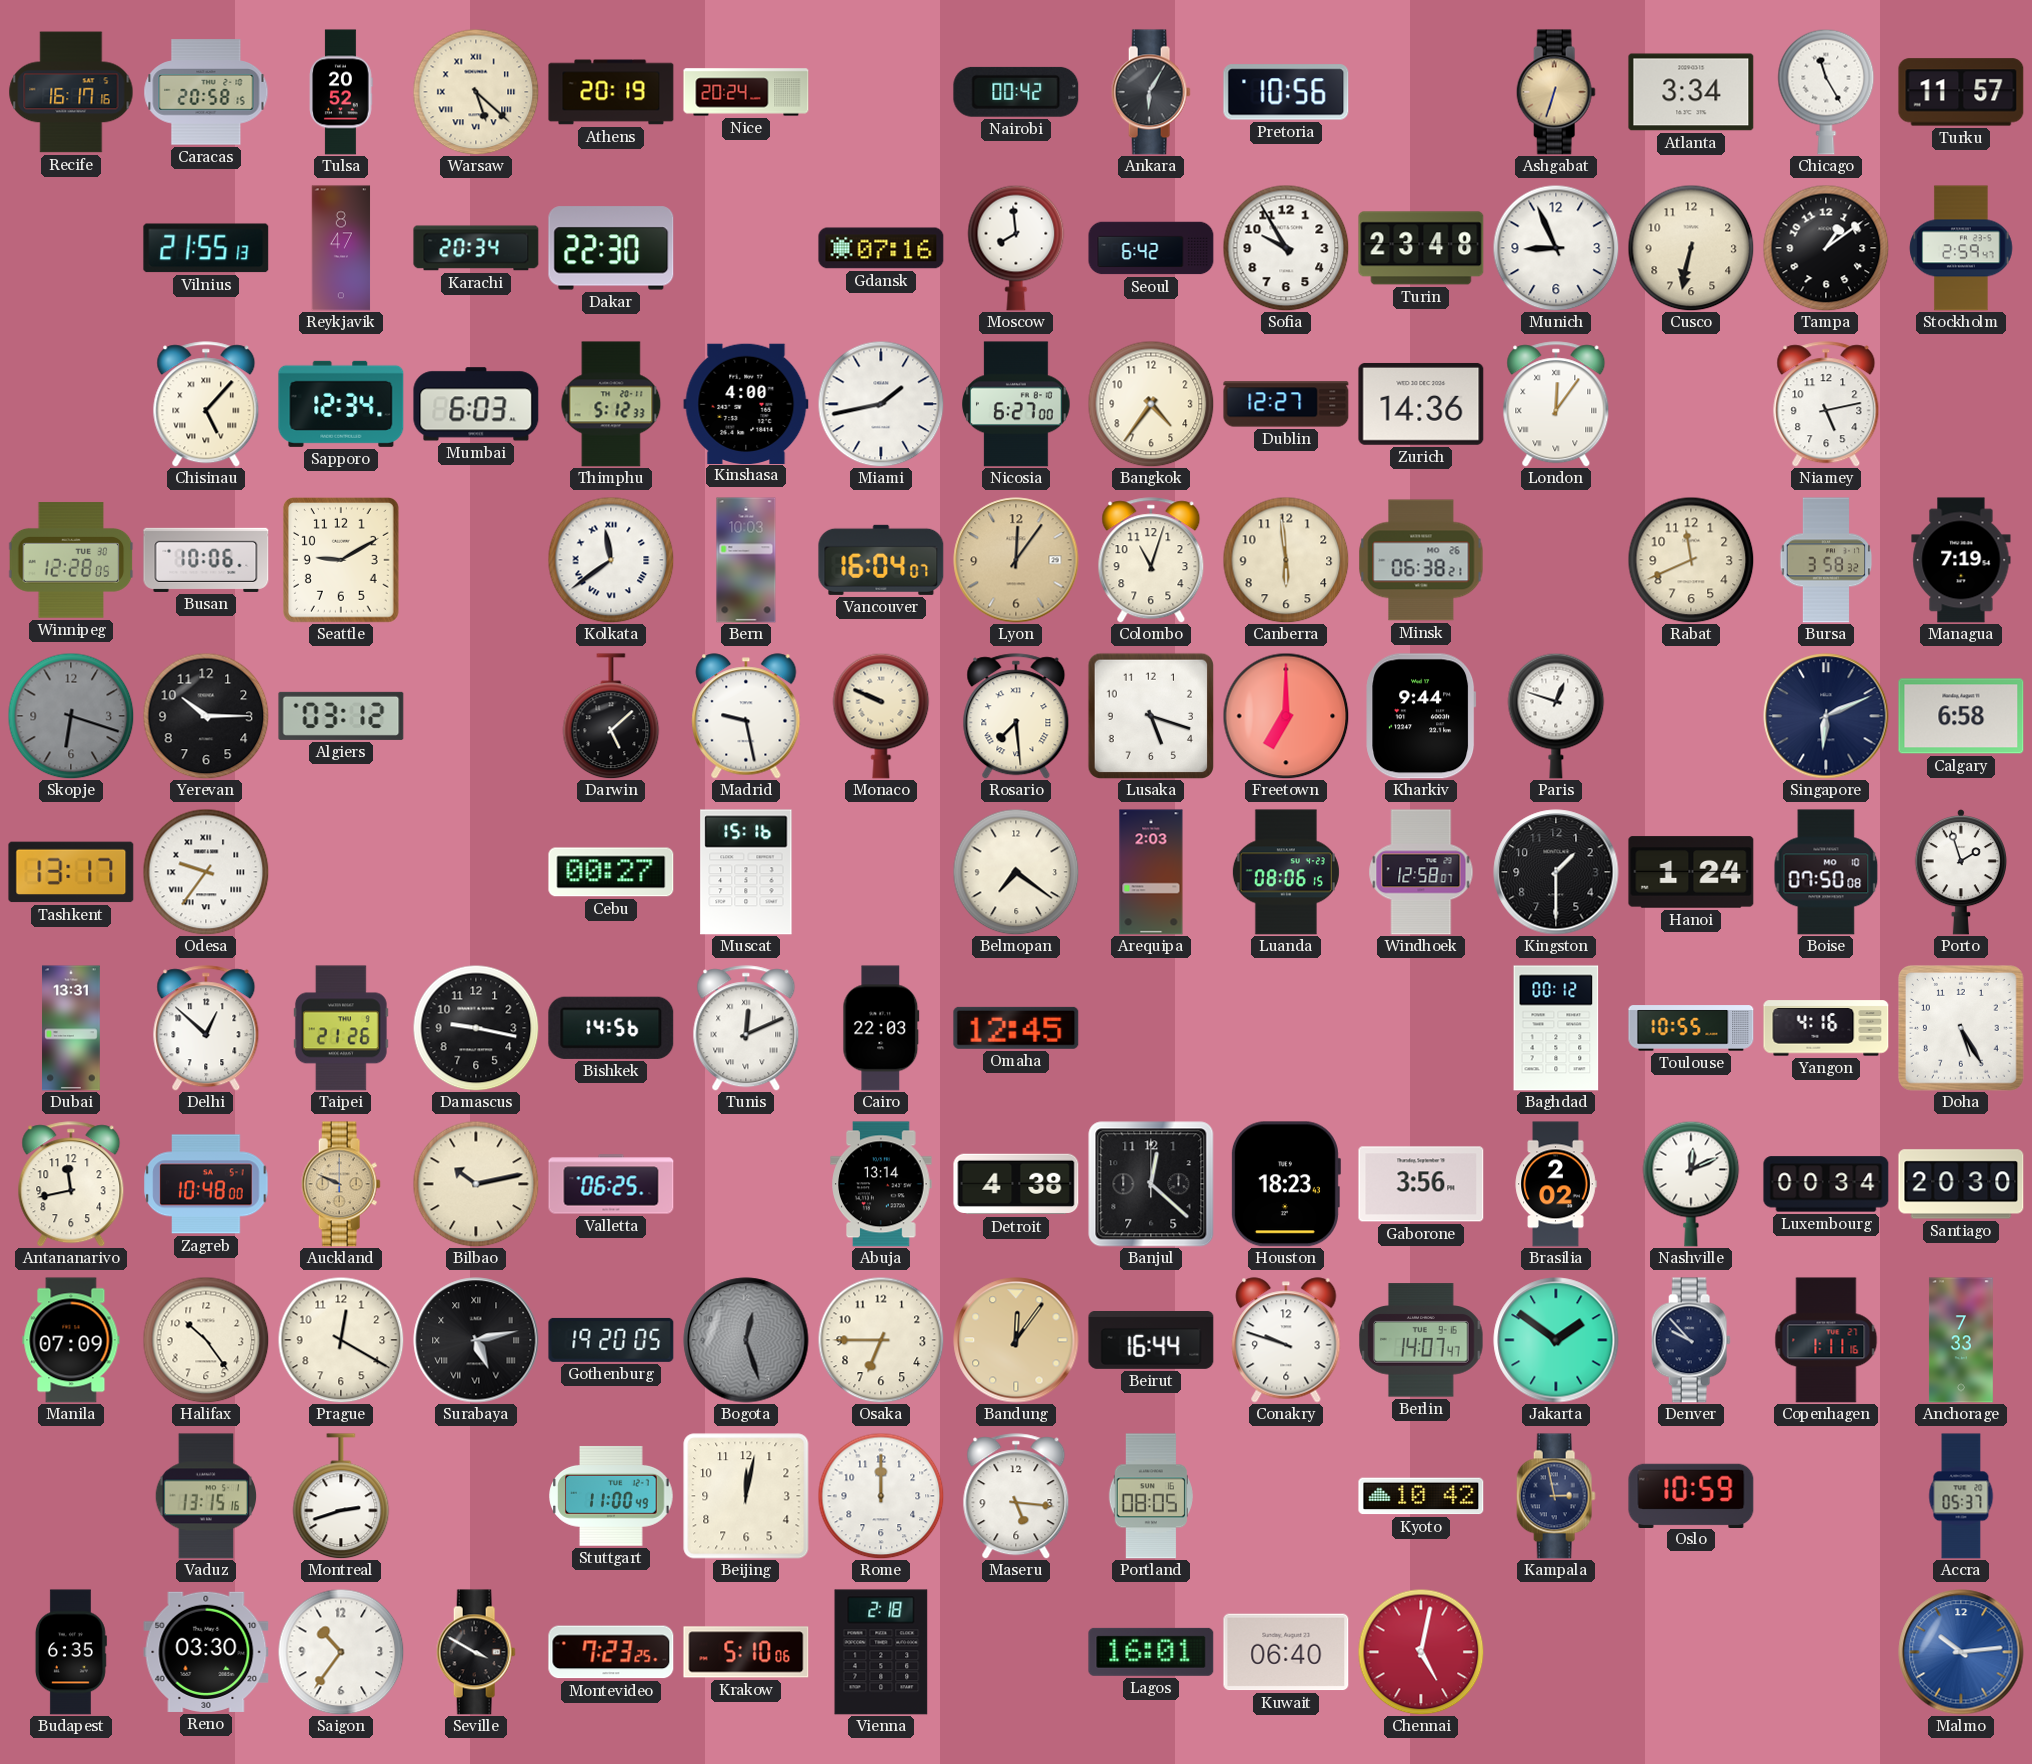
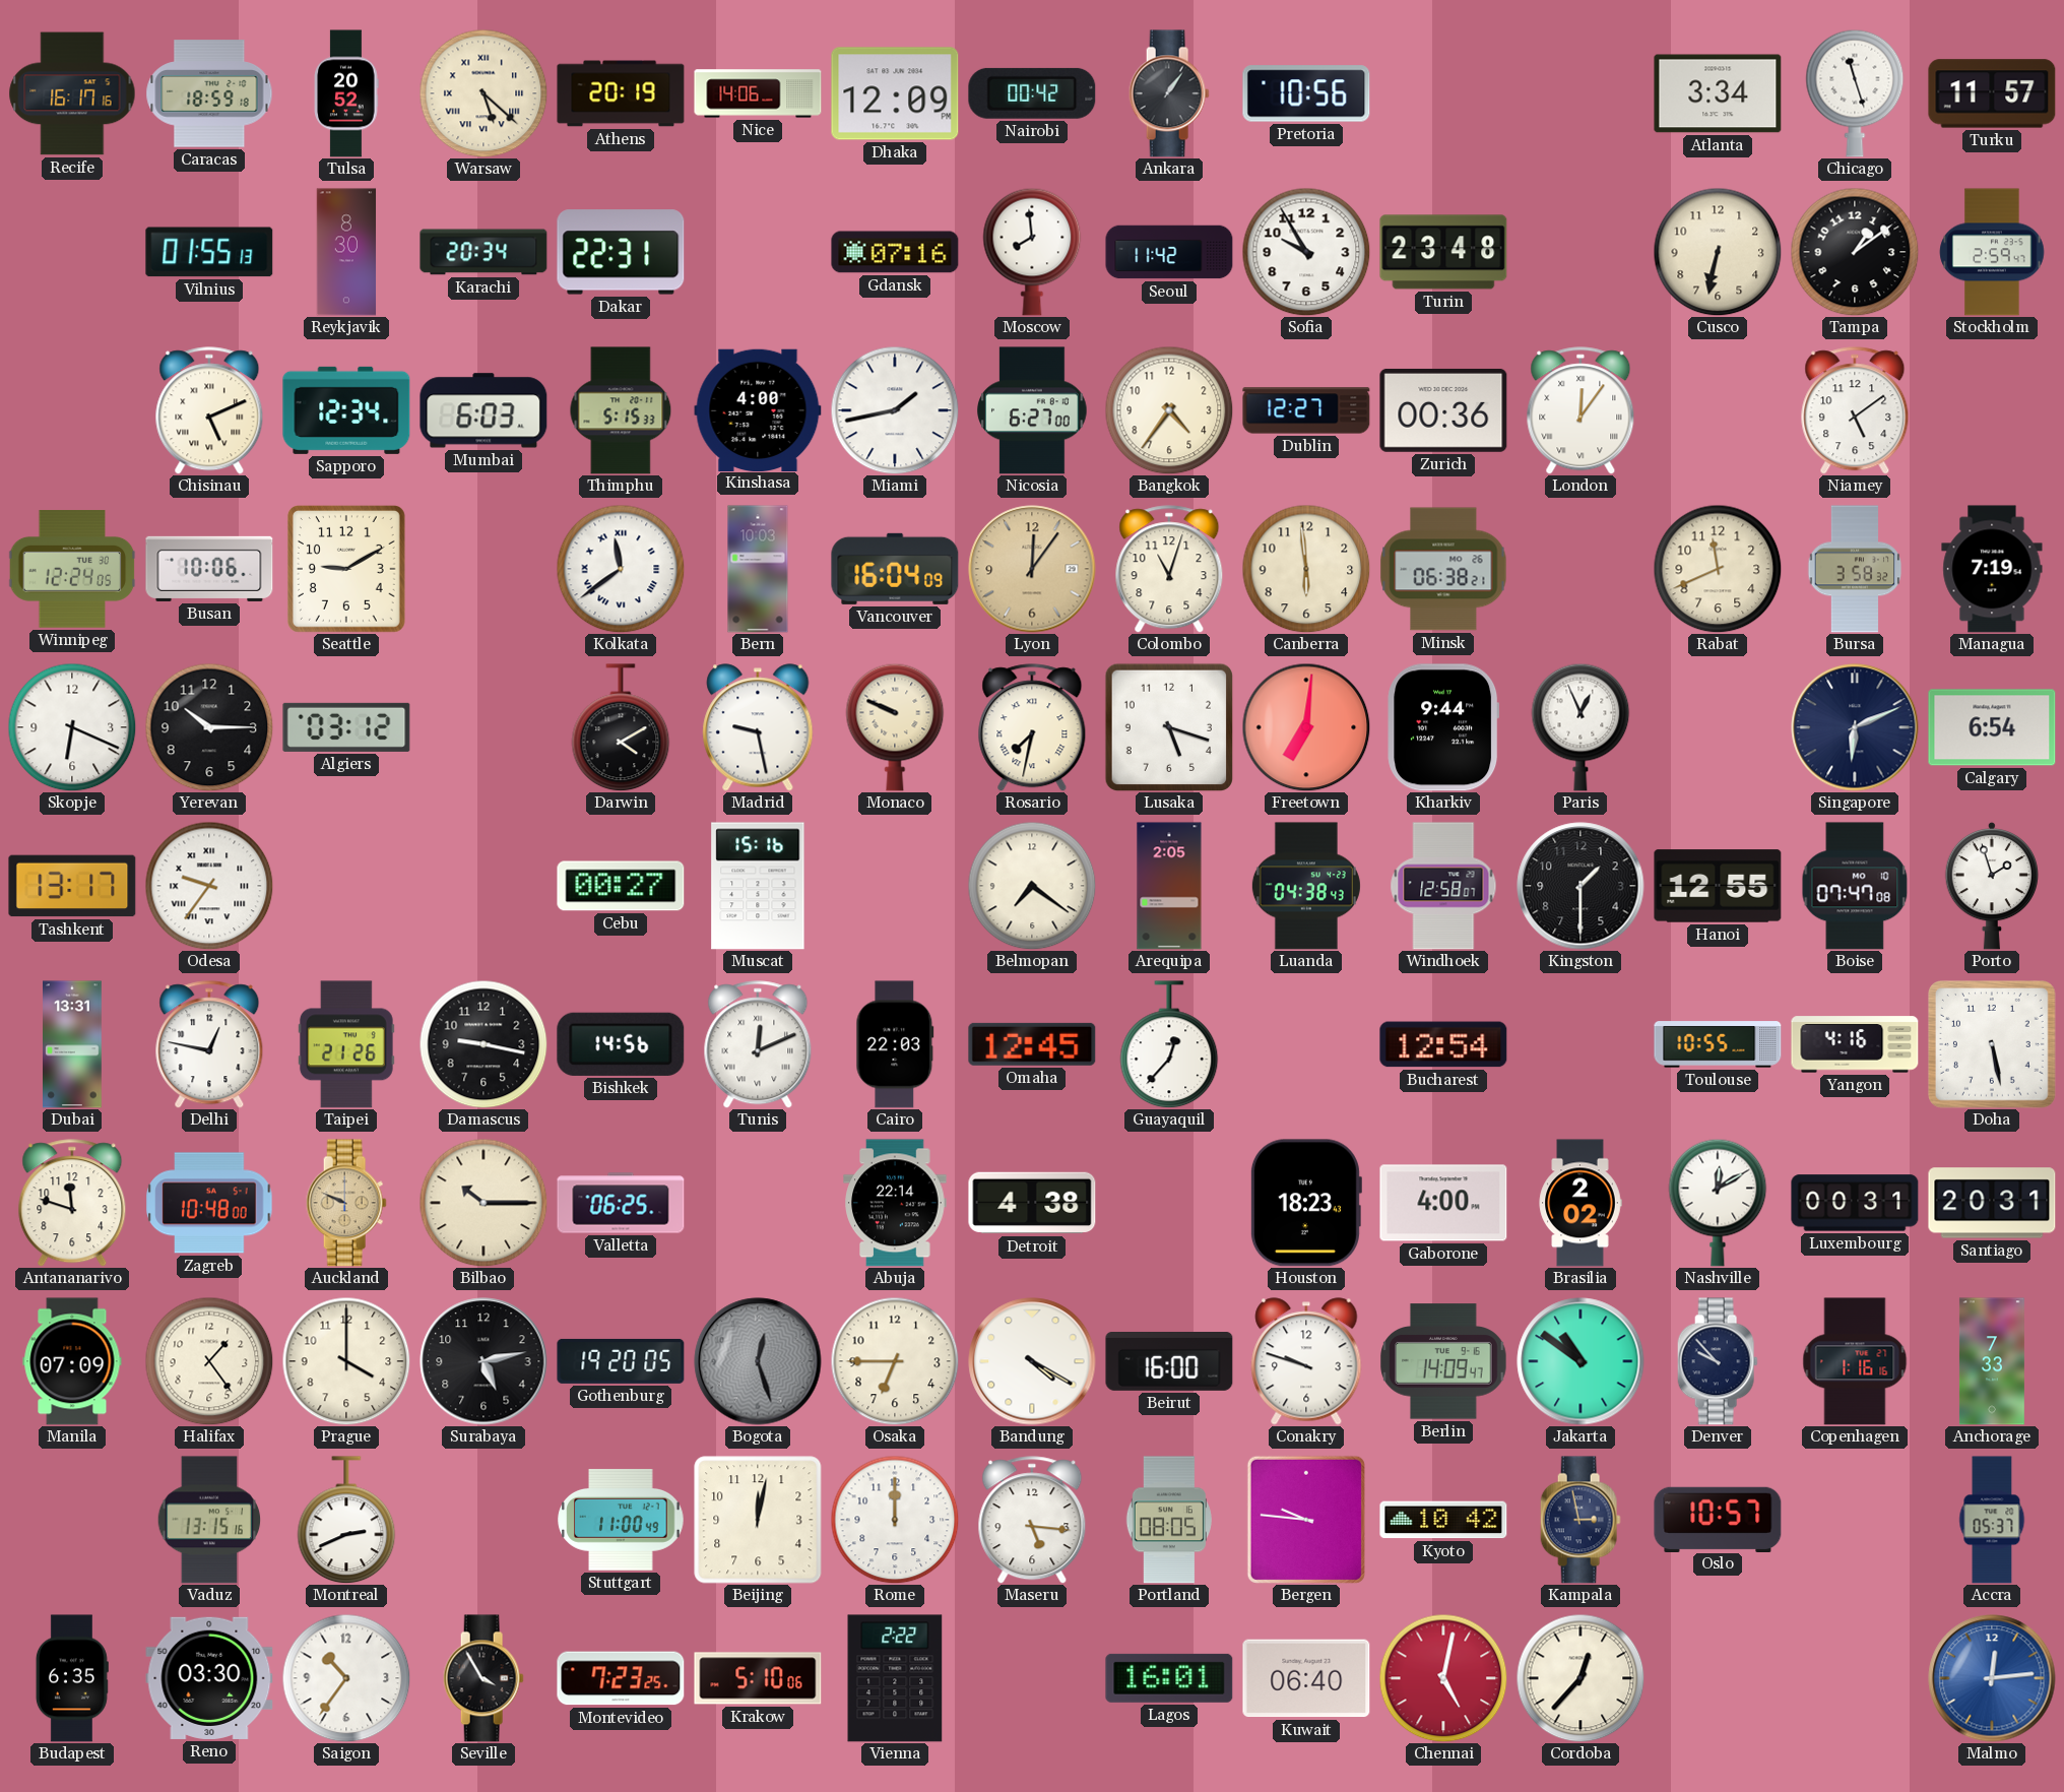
Caracas: 20:58 -> 18:59 (209, 93)
Nice: 20:24 -> 14:06 (758, 93)
Dhaka: none -> 12:09 (895, 93)
Ankara: 6:05 -> 1:06 (1169, 93)
Ashgabat: 6:33 -> none (1556, 92)
Chicago: 11:25 -> 11:27 (1855, 93)
Vilnius: 21:55 -> 01:55 (209, 252)
Reykjavik: 8:47 -> 8:30 (346, 252)
Dakar: 22:30 -> 22:31 (621, 252)
Seoul: 6:42 -> 11:42 (1169, 252)
Munich: 8:56 -> none (1556, 248)
Chisinau: 5:07 -> 5:11 (209, 410)
Thimphu: 5:12 -> 5:15 (621, 410)
Zurich: 14:36 -> 00:36 (1443, 410)
Niamey: 5:13 -> 5:09 (1855, 410)
Winnipeg: 12:28 -> 12:24 (72, 569)
Vancouver: 16:04:07 -> 16:04:09 (895, 569)
Skopje: 6:18 -> 6:19 (72, 727)
Skopje dial: grey -> white (72, 727)
Darwin: 5:08 -> 4:10 (621, 727)
Rosario: 7:29 -> 7:32 (1032, 727)
Freetown: 7:00 -> 7:01 (1306, 727)
Paris: 12:48 -> 12:56 (1581, 727)
Calgary: 6:58 -> 6:54 (1992, 727)
Arequipa: 2:03 -> 2:05 (1169, 886)
Luanda: 08:06 -> 04:38 (1306, 886)
Hanoi: 1:24 -> 12:55 (1718, 886)
Boise: 07:50 -> 07:47 (1855, 886)
Delhi: 12:52 -> 12:47 (209, 1044)
Guayaquil: none -> 12:37 (1169, 1044)
Bucharest: none -> 12:54 (1443, 1044)
Baghdad: 00:12 -> none (1556, 1028)
Doha: 5:25 -> 5:28 (1993, 1045)
Antananarivo: 11:43 -> 11:48 (72, 1203)
Bilbao: 10:13 -> 10:15 (483, 1203)
Abuja: 13:14 -> 22:14 (895, 1203)
Banjul: 12:22 -> none (1151, 1184)
Gaborone: 3:56 -> 4:00 (1443, 1203)
Nashville: 12:11 -> 12:10 (1718, 1203)
Luxembourg: 00:34 -> 00:31 (1855, 1203)
Santiago: 20:30 -> 20:31 (1992, 1203)
Halifax: 10:24 -> 1:24 (209, 1361)
Prague: 12:20 -> 4:00 (346, 1361)
Surabaya numerals: Roman -> Arabic (483, 1361)
Bandung: 12:06 -> 4:20 (1032, 1361)
Bandung dial: champagne -> white (1032, 1361)
Beirut: 16:44 -> 16:00 (1169, 1362)
Berlin: 14:07 -> 14:09 (1443, 1361)
Jakarta: 1:51 -> 10:51 (1581, 1361)
Copenhagen: 1:11 -> 1:16 (1855, 1361)
Montreal: 2:42 -> 2:41 (346, 1520)
Bergen: none -> 9:46 (1306, 1520)
Oslo: 10:59 -> 10:57 (1718, 1519)
Seville: 3:50 -> 3:55 (483, 1678)
Vienna: 2:18 -> 2:22 (895, 1678)
Cordoba: none -> 12:37 (1581, 1678)
Malmo: 10:14 -> 12:14 (1992, 1678)
